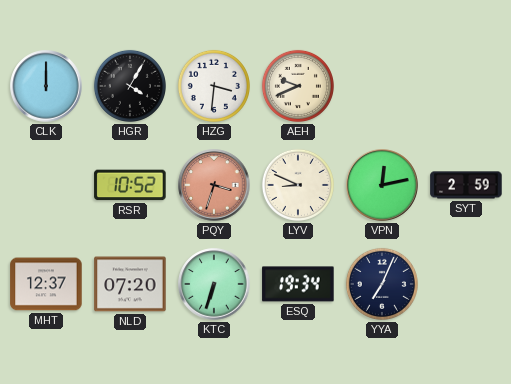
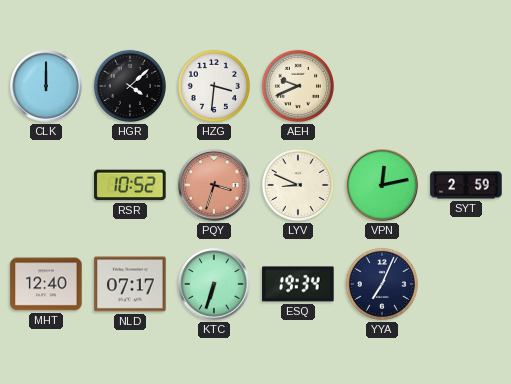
HGR: 4:05 -> 4:08 (130, 86)
MHT: 12:37 -> 12:40 (46, 284)
NLD: 07:20 -> 07:17 (130, 284)
